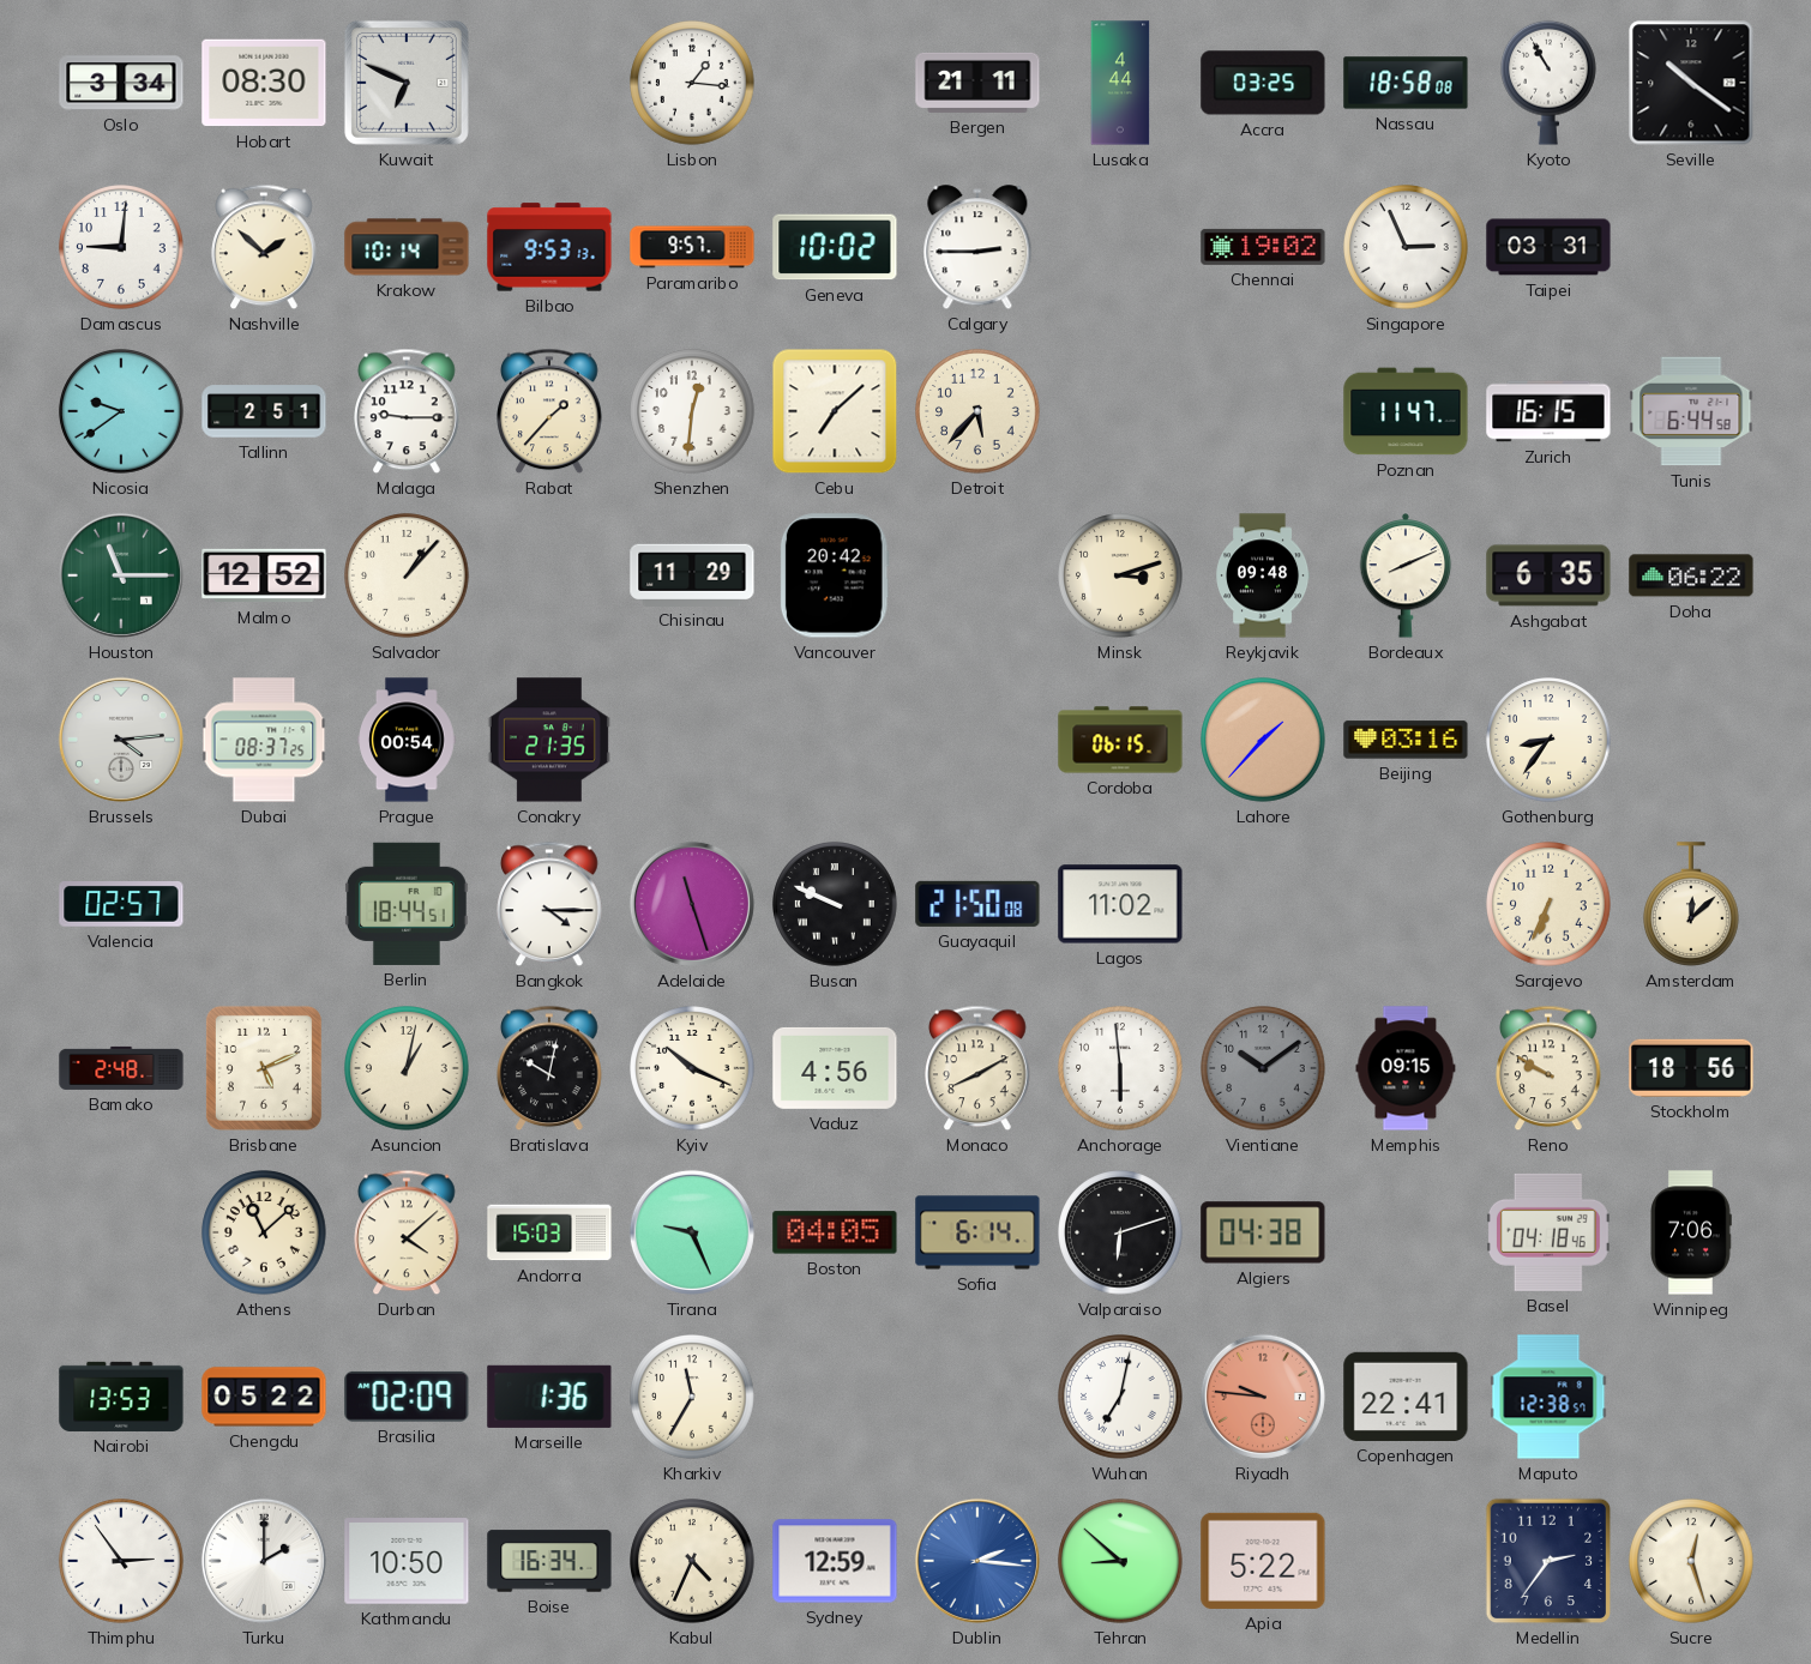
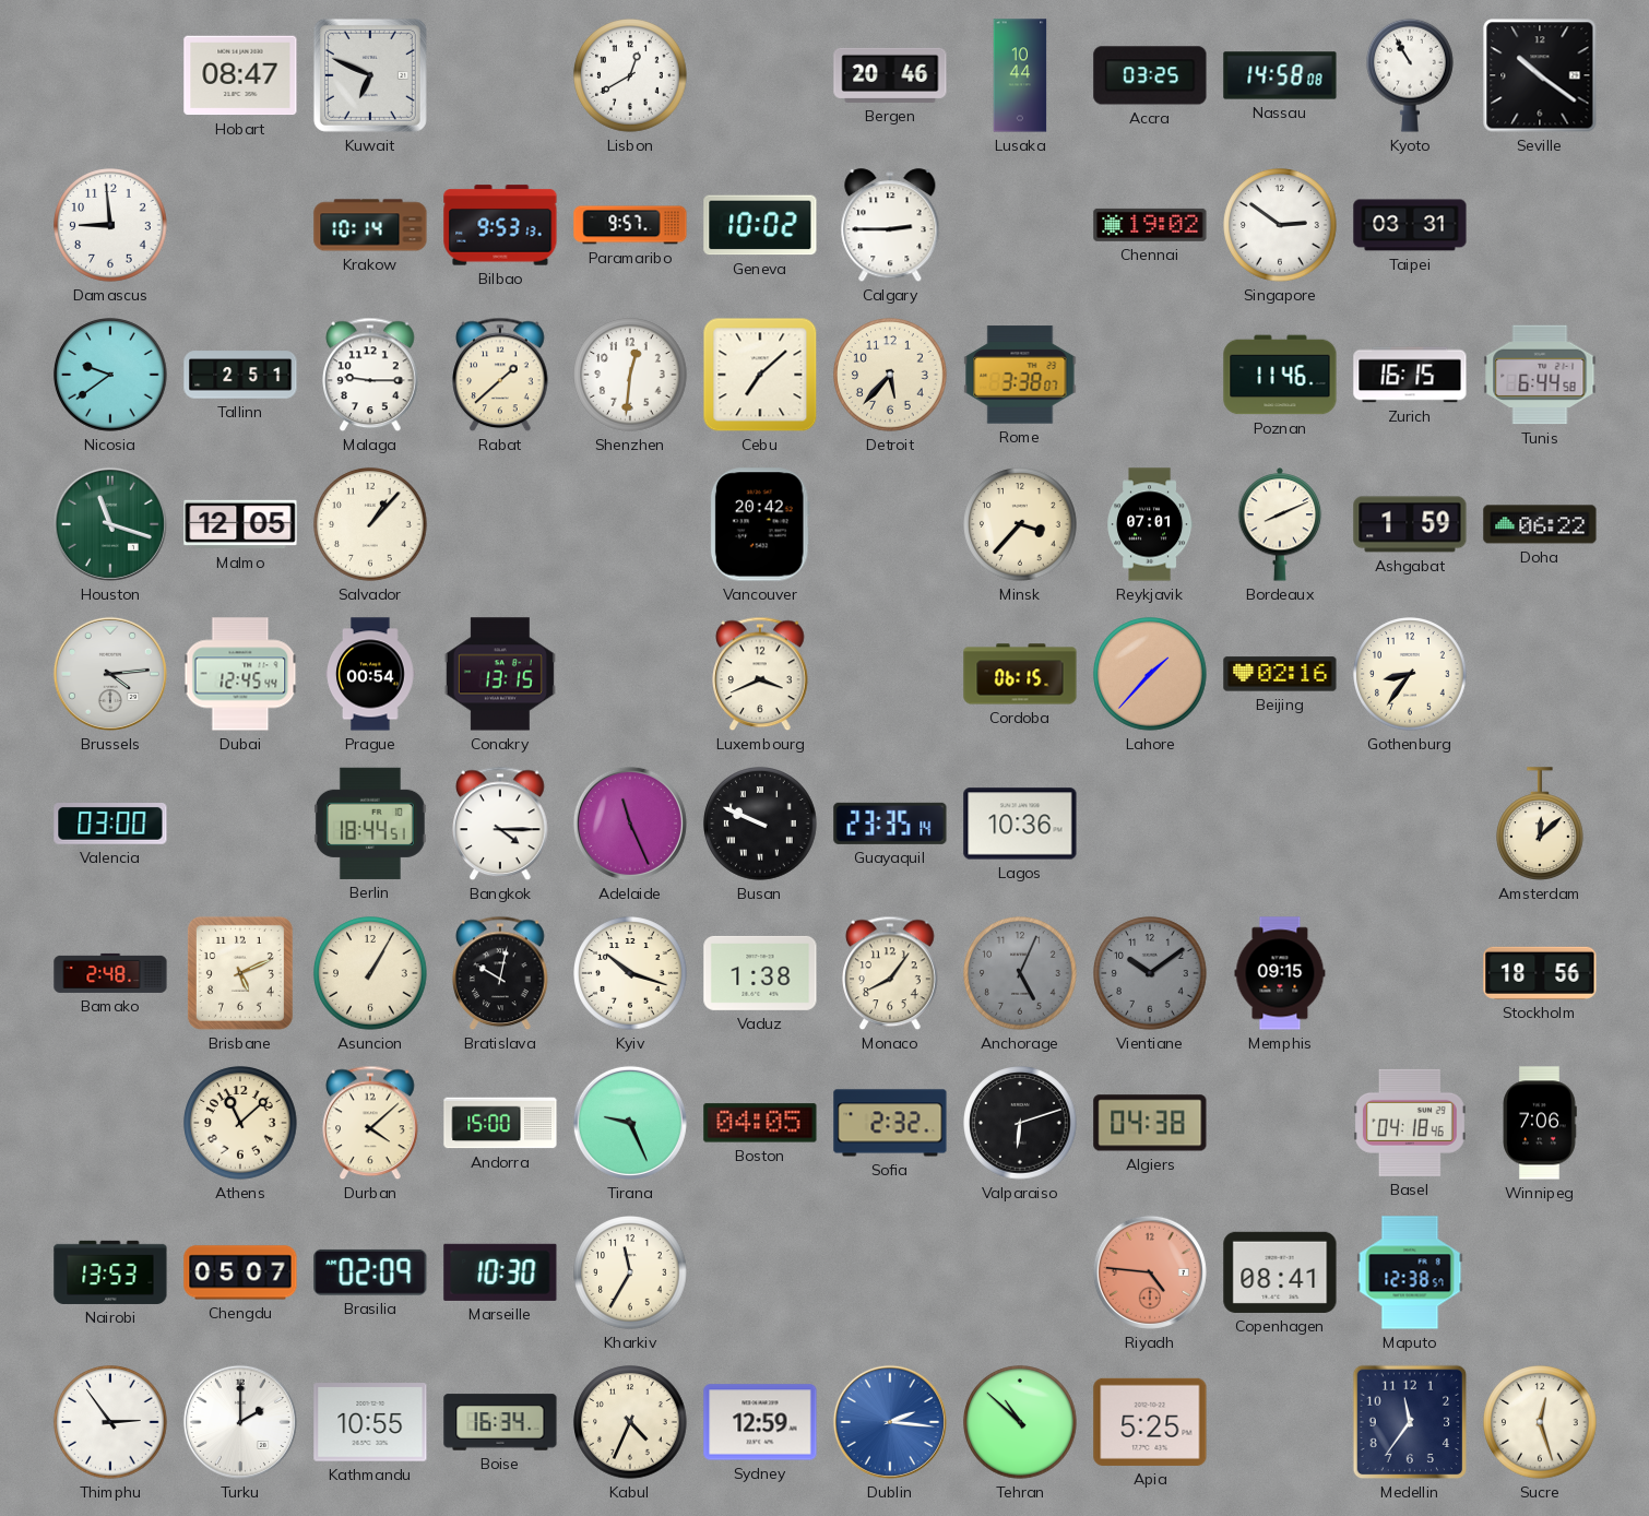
Oslo: 3:34 -> none (121, 83)
Hobart: 08:30 -> 08:47 (240, 75)
Lisbon: 1:16 -> 12:40 (630, 75)
Bergen: 21:11 -> 20:46 (890, 75)
Lusaka: 4:44 -> 10:44 (1020, 75)
Nassau: 18:58 -> 14:58 (1280, 75)
Damascus: 9:01 -> 8:59 (110, 225)
Nashville: 1:52 -> none (264, 247)
Singapore: 2:56 -> 2:51 (1280, 225)
Rabat: 1:37 -> 1:38 (500, 375)
Rome: none -> 3:38 (1020, 375)
Poznan: 11:47 -> 11:46 (1280, 375)
Houston: 11:15 -> 11:18 (110, 524)
Malmo: 12:52 -> 12:05 (240, 524)
Chisinau: 11:29 -> none (692, 574)
Minsk: 3:12 -> 3:37 (1020, 524)
Reykjavik: 09:48 -> 07:01 (1151, 524)
Ashgabat: 6:35 -> 1:59 (1410, 524)
Dubai: 08:37 -> 12:45 (240, 674)
Conakry: 21:35 -> 13:15 (500, 674)
Luxembourg: none -> 3:41 (760, 674)
Beijing: 03:16 -> 02:16 (1280, 674)
Valencia: 02:57 -> 03:00 (110, 825)
Adelaide: 11:27 -> 11:26 (630, 824)
Guayaquil: 21:50 -> 23:35 (890, 824)
Lagos: 11:02 -> 10:36 (1020, 824)
Sarajevo: 6:34 -> none (1548, 904)
Asuncion: 1:02 -> 1:05 (370, 973)
Kyiv: 10:19 -> 10:18 (630, 973)
Vaduz: 4:56 -> 1:38 (760, 973)
Monaco: 8:10 -> 8:06 (890, 973)
Anchorage: 5:59 -> 5:04 (1020, 973)
Anchorage dial: white -> grey (1020, 973)
Reno: 9:50 -> none (1548, 1068)
Andorra: 15:03 -> 15:00 (500, 1123)
Sofia: 6:14 -> 2:32 (890, 1123)
Chengdu: 05:22 -> 05:07 (240, 1272)
Marseille: 1:36 -> 10:30 (500, 1272)
Wuhan: 7:02 -> none (1120, 1397)
Riyadh: 9:46 -> 4:46 (1150, 1272)
Copenhagen: 22:41 -> 08:41 (1280, 1272)
Kathmandu: 10:50 -> 10:55 (370, 1422)
Tehran: 8:52 -> 10:52 (1020, 1422)
Apia: 5:22 -> 5:25 (1150, 1422)
Medellin: 2:36 -> 11:36 (1410, 1422)
